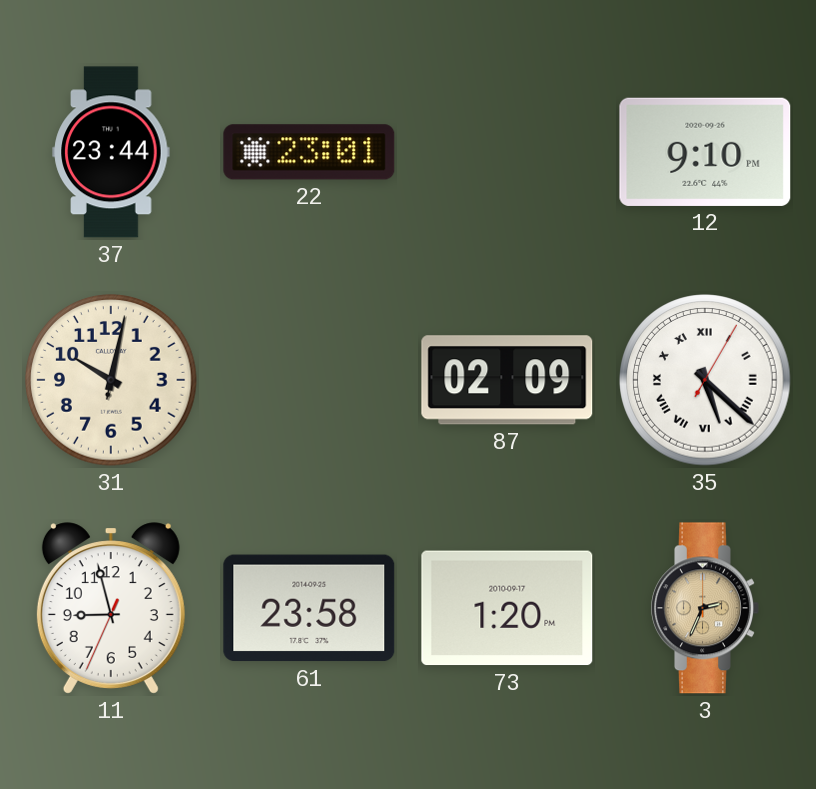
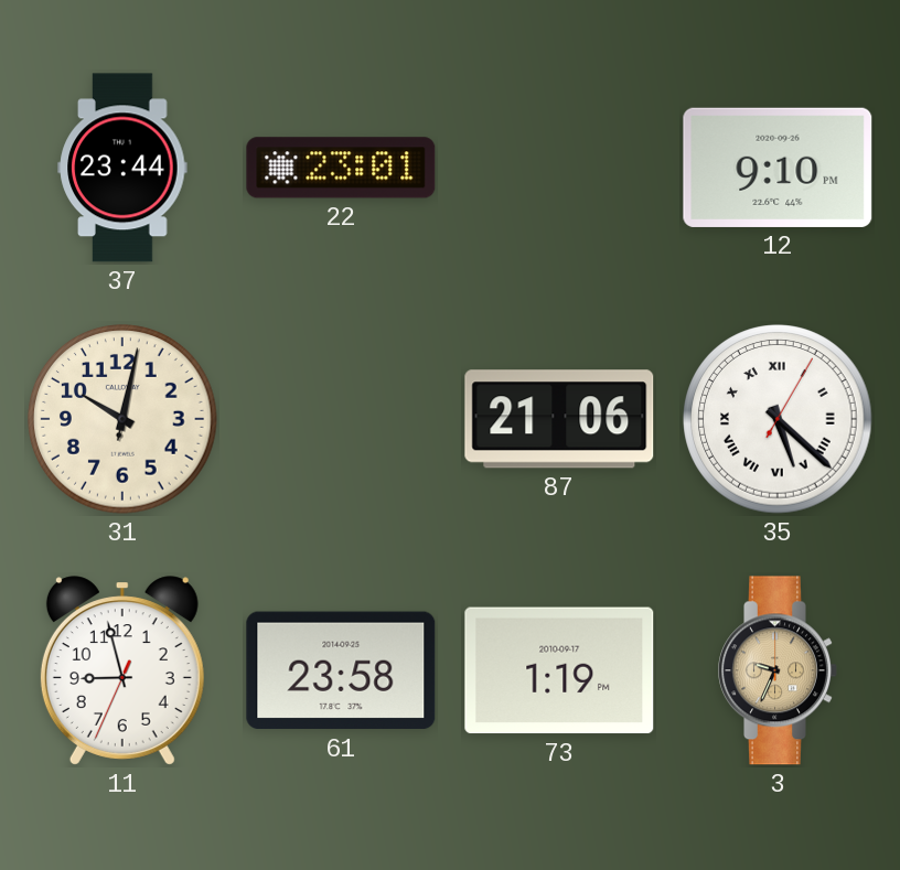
87: 02:09 -> 21:06 (559, 419)
73: 1:20 -> 1:19 (559, 670)
3: 2:34 -> 9:34 (778, 670)
